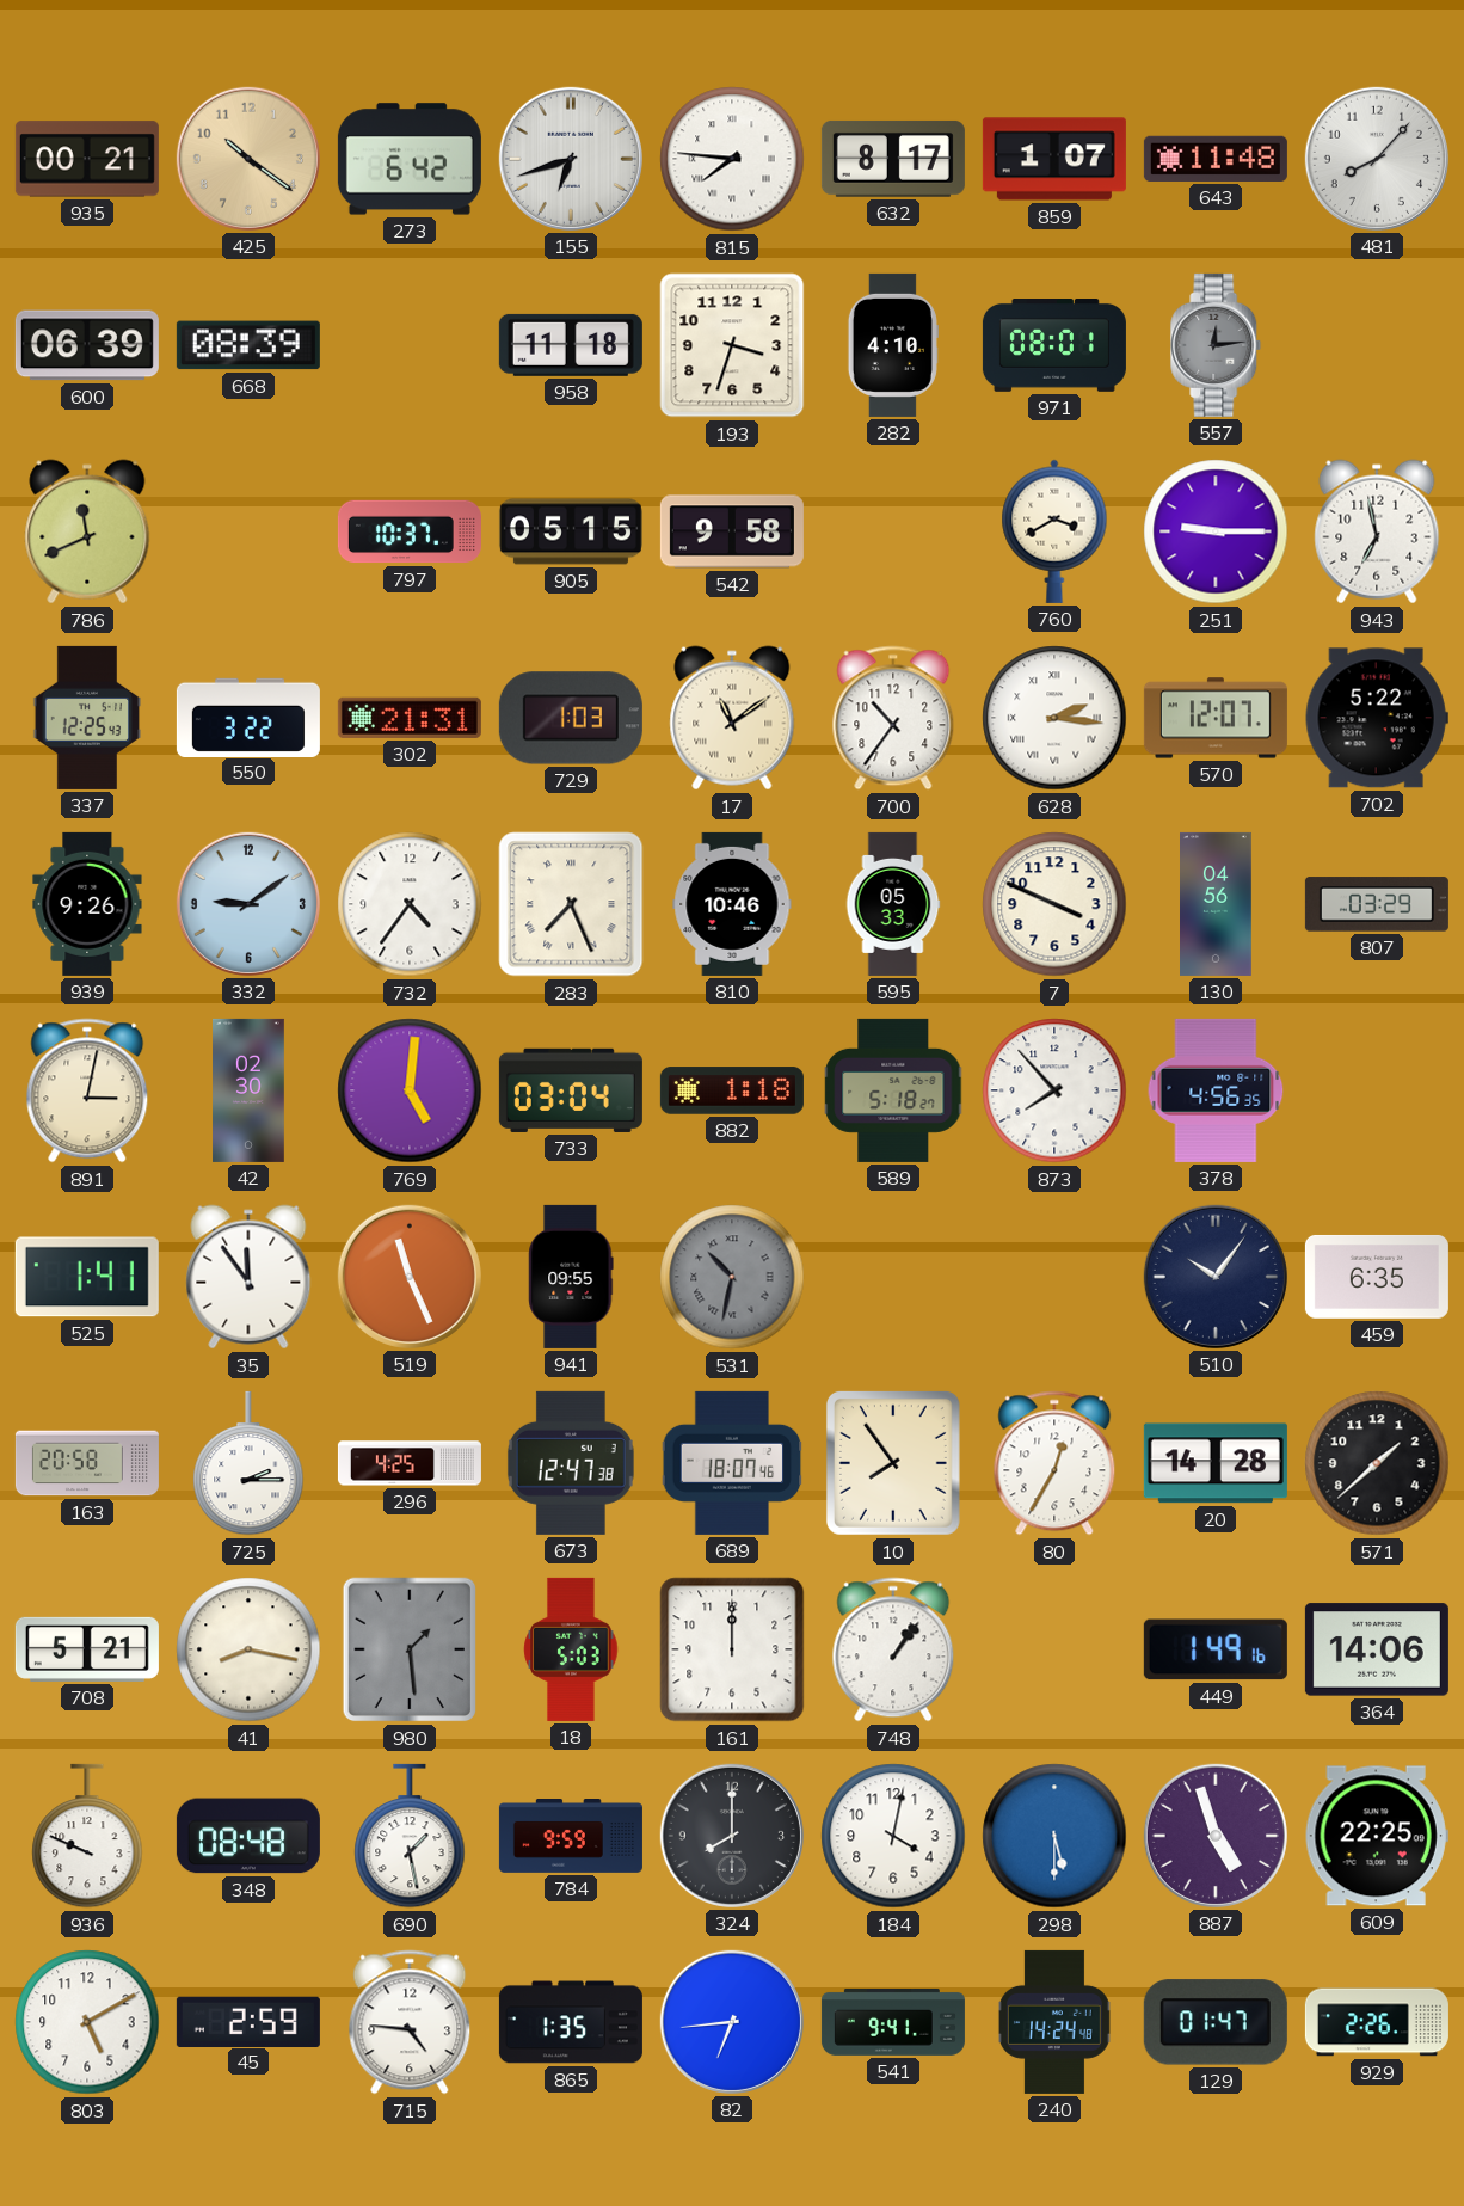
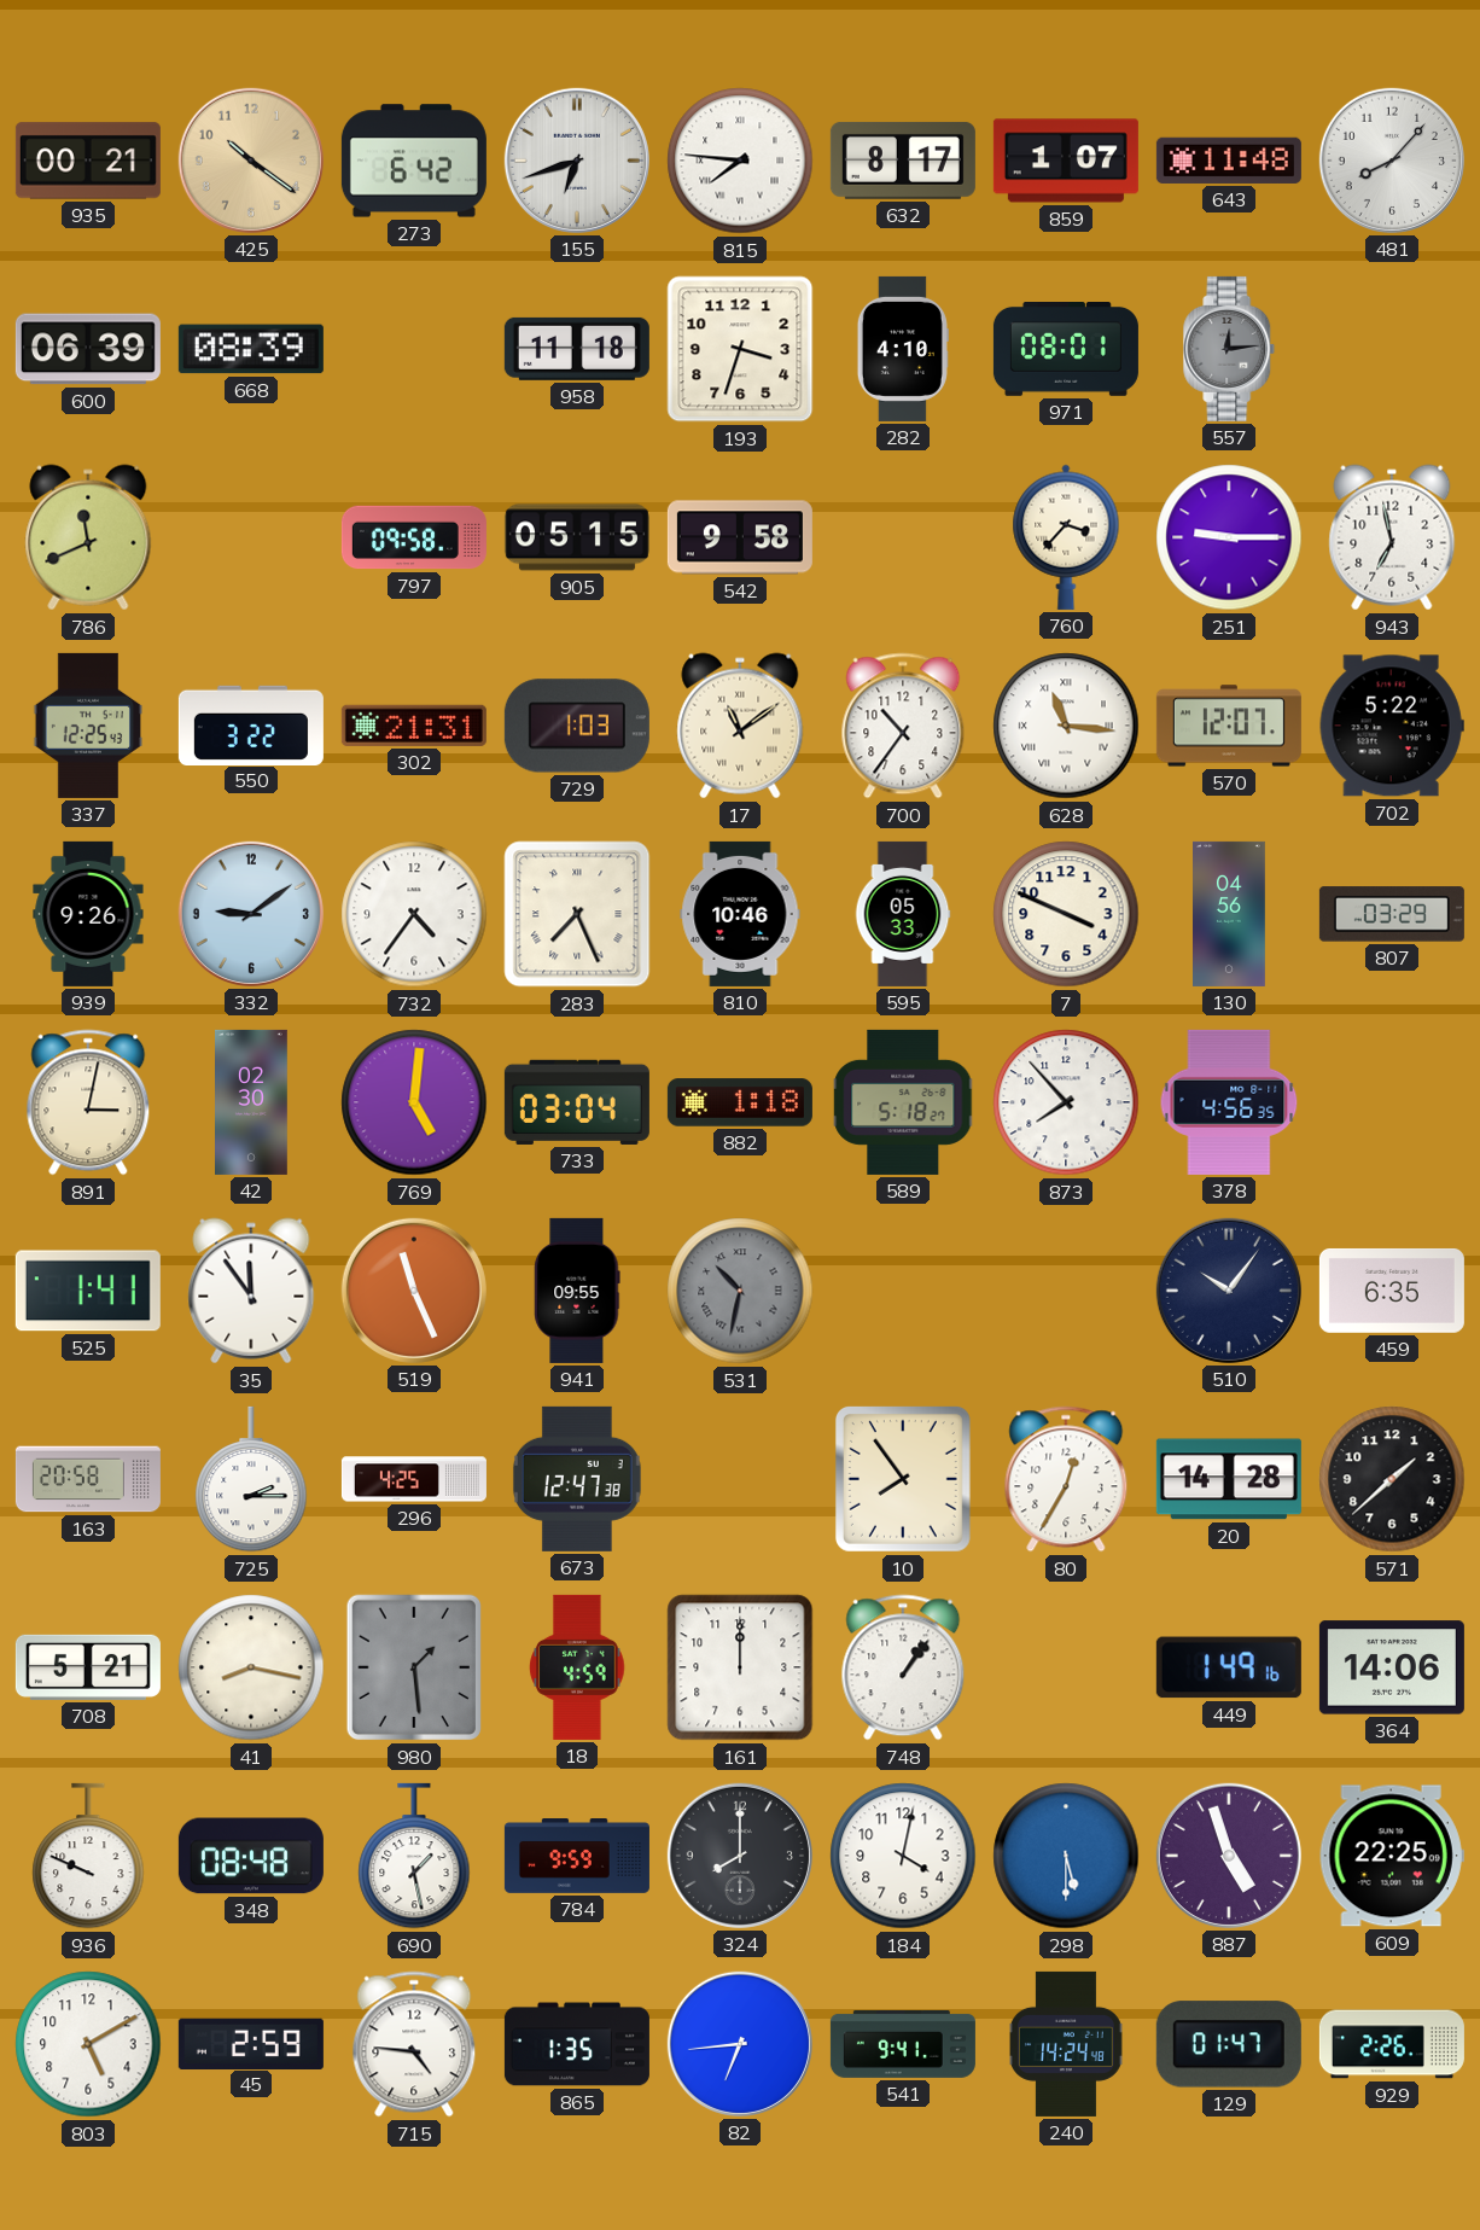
797: 10:37 -> 09:58 (414, 537)
760: 3:40 -> 3:37 (1066, 537)
628: 2:16 -> 11:16 (1066, 726)
689: 18:07 -> none (732, 1463)
18: 5:03 -> 4:59 (577, 1667)
